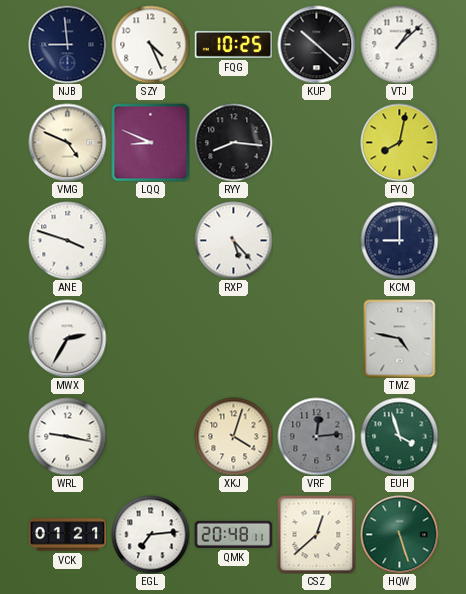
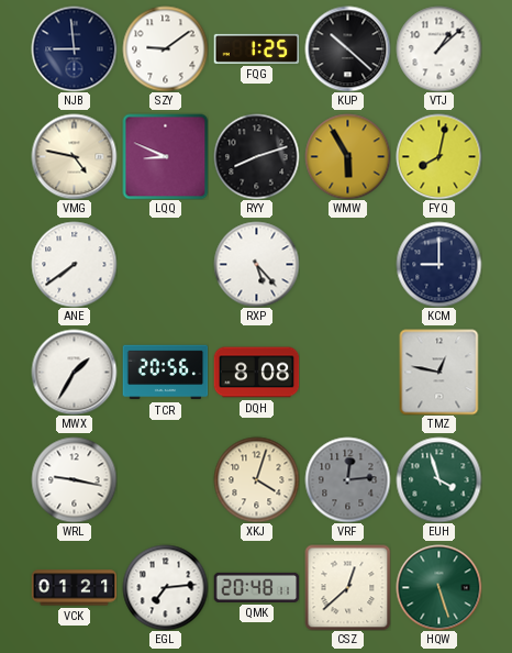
SZY: 4:26 -> 9:09 (165, 48)
FQG: 10:25 -> 1:25 (256, 48)
VMG: 4:49 -> 4:47 (74, 156)
RYY: 8:16 -> 8:12 (256, 156)
WMW: none -> 5:55 (347, 156)
ANE: 3:48 -> 7:39 (74, 264)
MWX: 2:35 -> 1:35 (74, 372)
TCR: none -> 20:56 (165, 373)
DQH: none -> 8:08 (256, 373)
TMZ: 4:47 -> 12:47 (439, 372)
